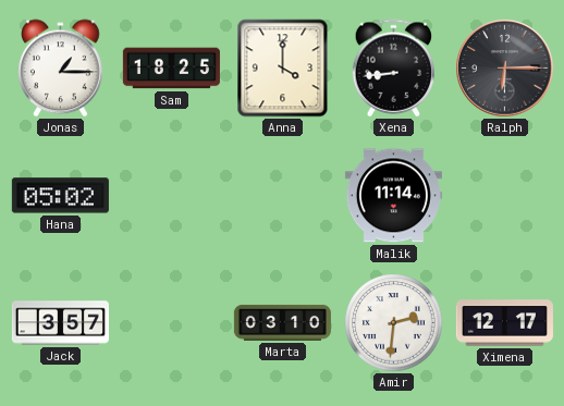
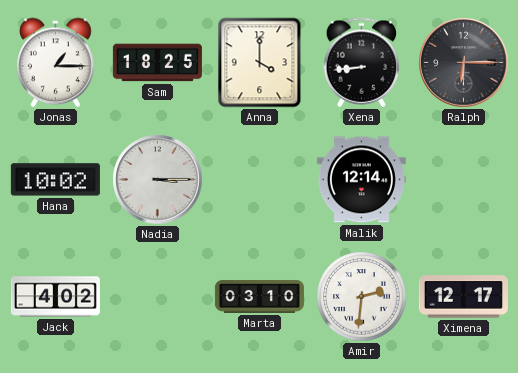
Hana: 05:02 -> 10:02 (55, 180)
Nadia: none -> 3:15 (158, 180)
Malik: 11:14 -> 12:14 (361, 180)
Jack: 3:57 -> 4:02 (55, 297)
